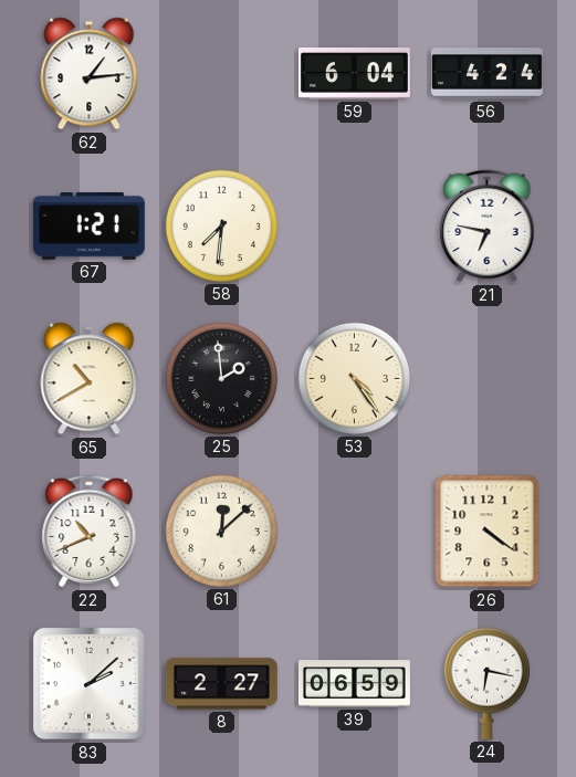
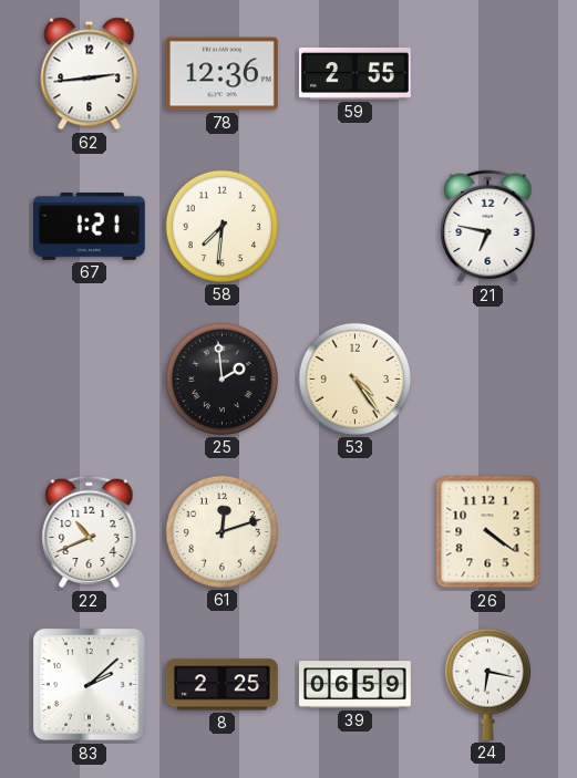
62: 1:14 -> 2:44 (90, 74)
78: none -> 12:36 (221, 74)
59: 6:04 -> 2:55 (354, 73)
56: 4:24 -> none (486, 74)
65: 10:40 -> none (90, 379)
61: 12:08 -> 12:12 (221, 531)
8: 2:27 -> 2:25 (221, 685)
